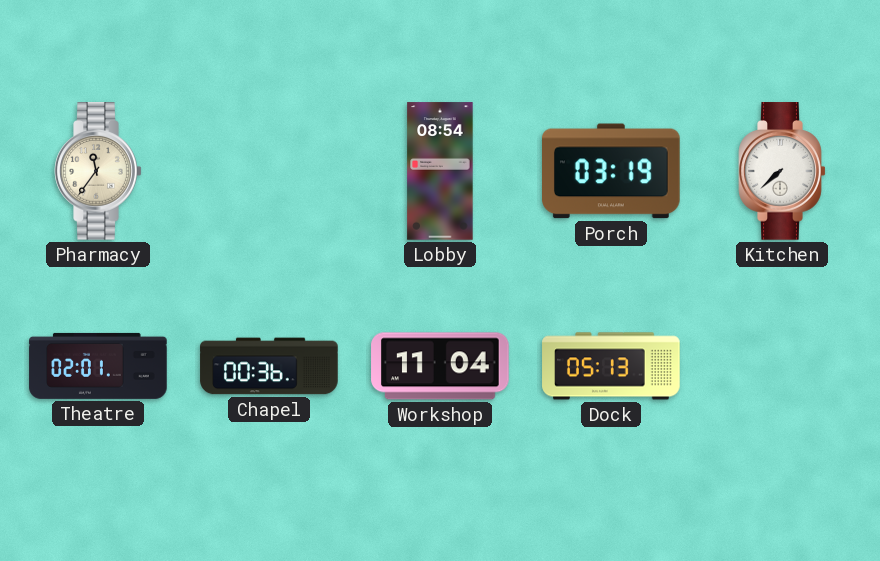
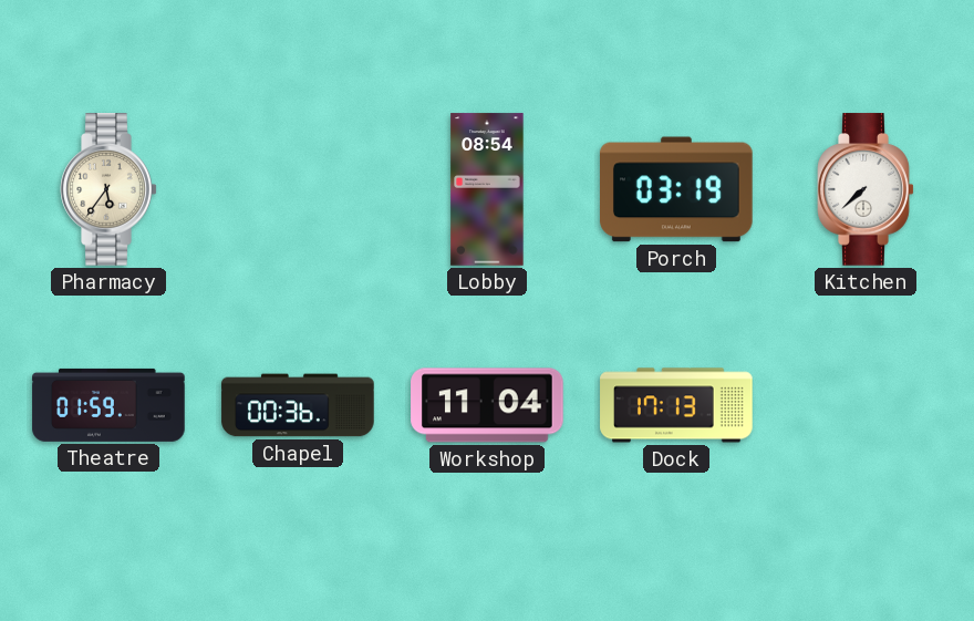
Pharmacy: 11:36 -> 5:36 (108, 189)
Theatre: 02:01 -> 01:59 (108, 405)
Dock: 05:13 -> 17:13 (676, 405)
